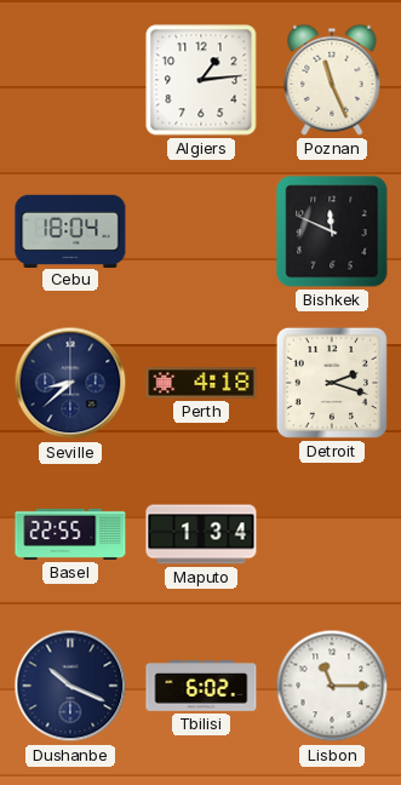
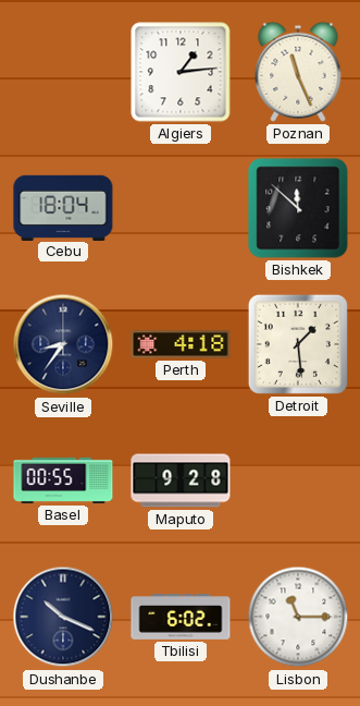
Bishkek: 11:49 -> 11:52 (298, 208)
Seville: 8:38 -> 8:36 (63, 344)
Detroit: 2:18 -> 1:29 (298, 344)
Basel: 22:55 -> 00:55 (63, 480)
Maputo: 1:34 -> 9:28 (181, 480)
